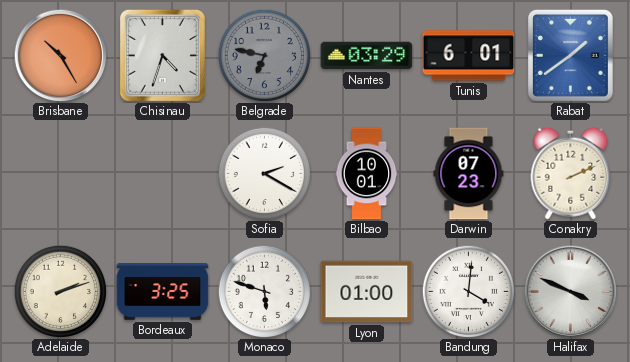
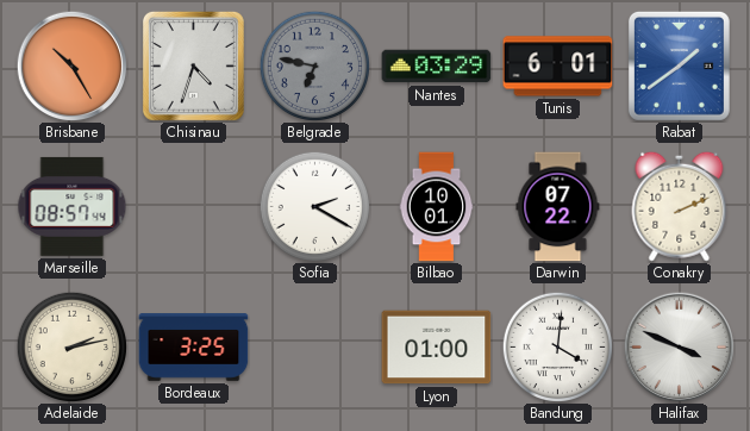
Marseille: none -> 08:57 (73, 206)
Darwin: 07:23 -> 07:22 (558, 207)
Adelaide: 2:12 -> 2:13 (71, 346)
Monaco: 5:48 -> none (264, 291)
